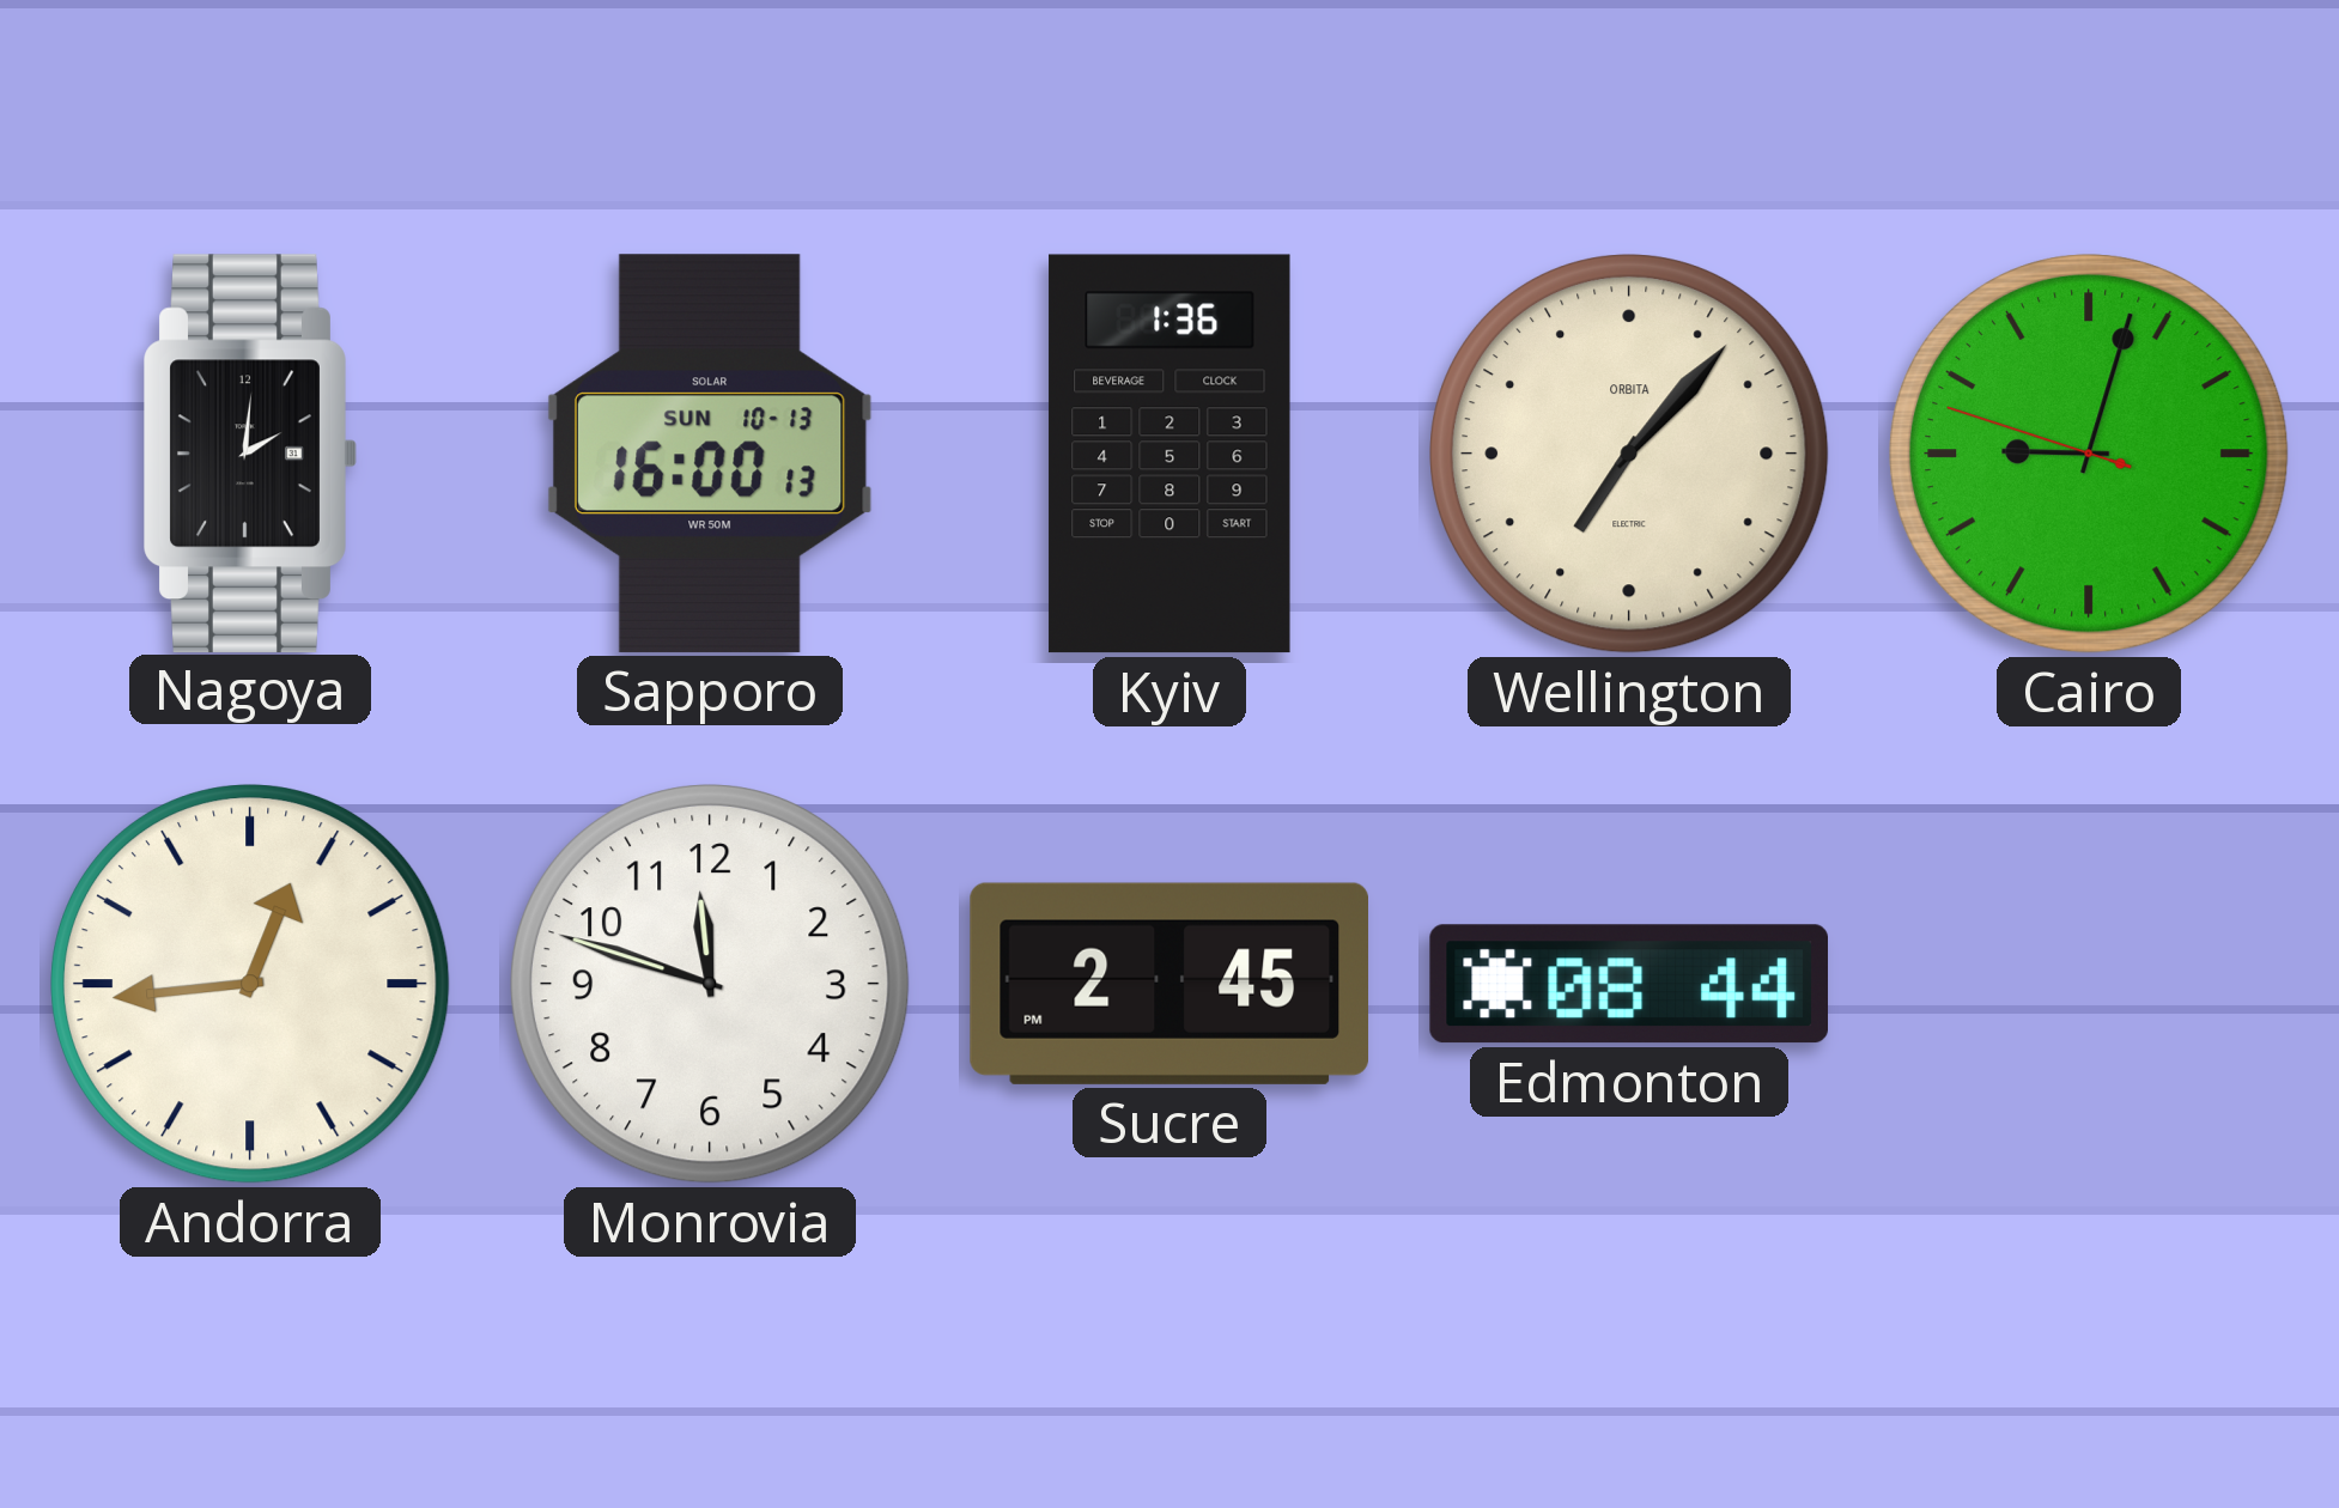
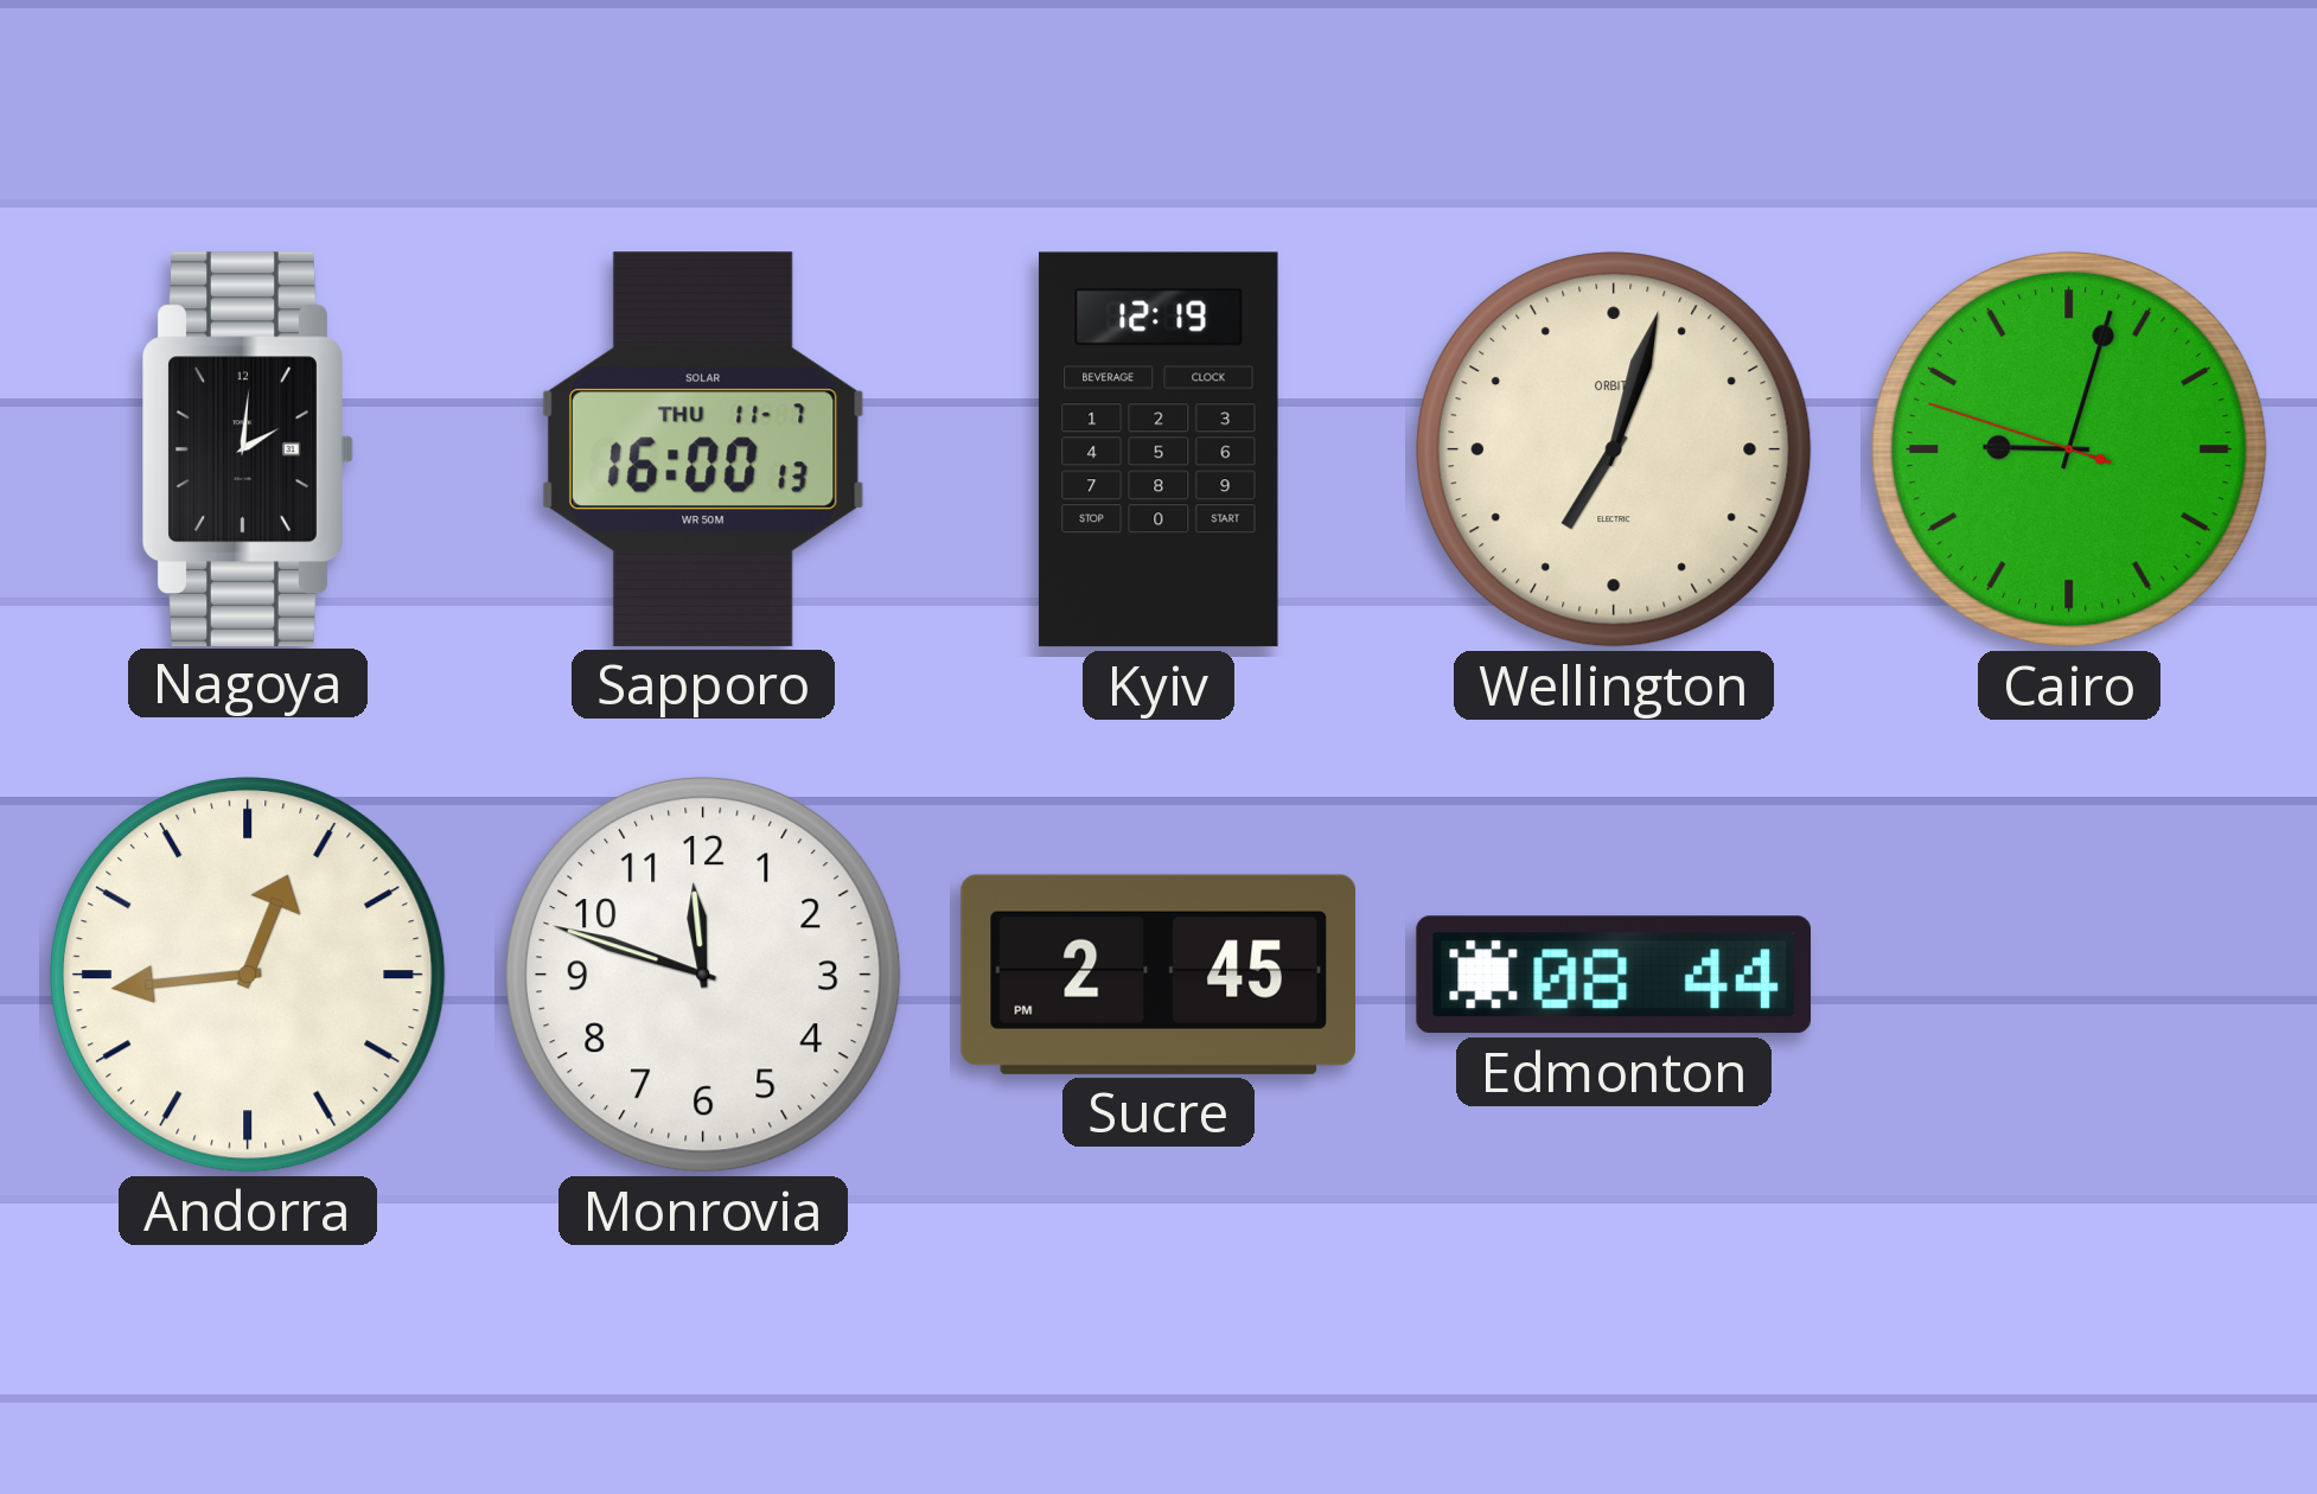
Sapporo date: SUN 10-13 -> THU 11-7 (703, 449)
Kyiv: 1:36 -> 12:19 (1158, 449)
Wellington: 7:07 -> 7:03 (1615, 451)
